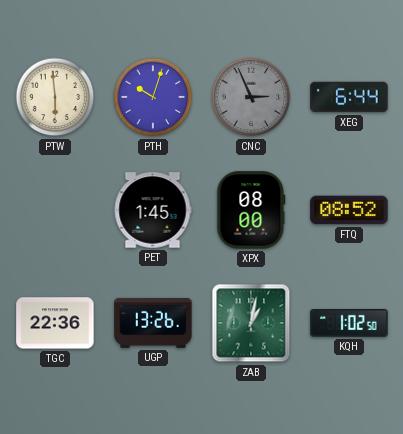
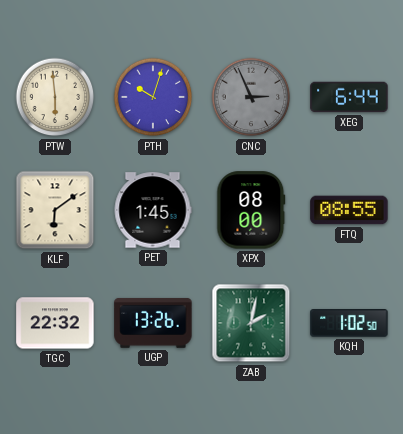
KLF: none -> 6:09 (55, 210)
FTQ: 08:52 -> 08:55 (349, 210)
TGC: 22:36 -> 22:32 (55, 323)
ZAB: 1:02 -> 2:02 (251, 323)
